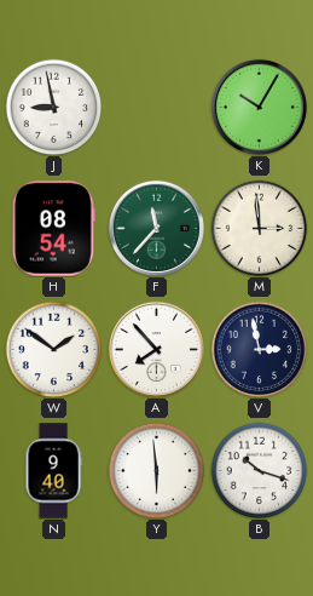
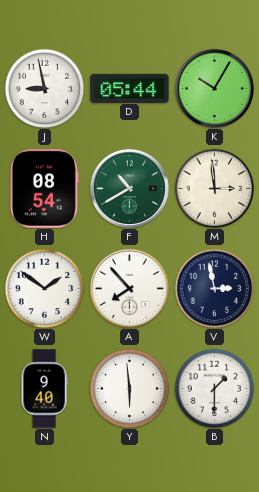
D: none -> 05:44 (130, 88)
F: 11:37 -> 10:40 (129, 188)
B: 10:18 -> 1:30 (214, 388)
